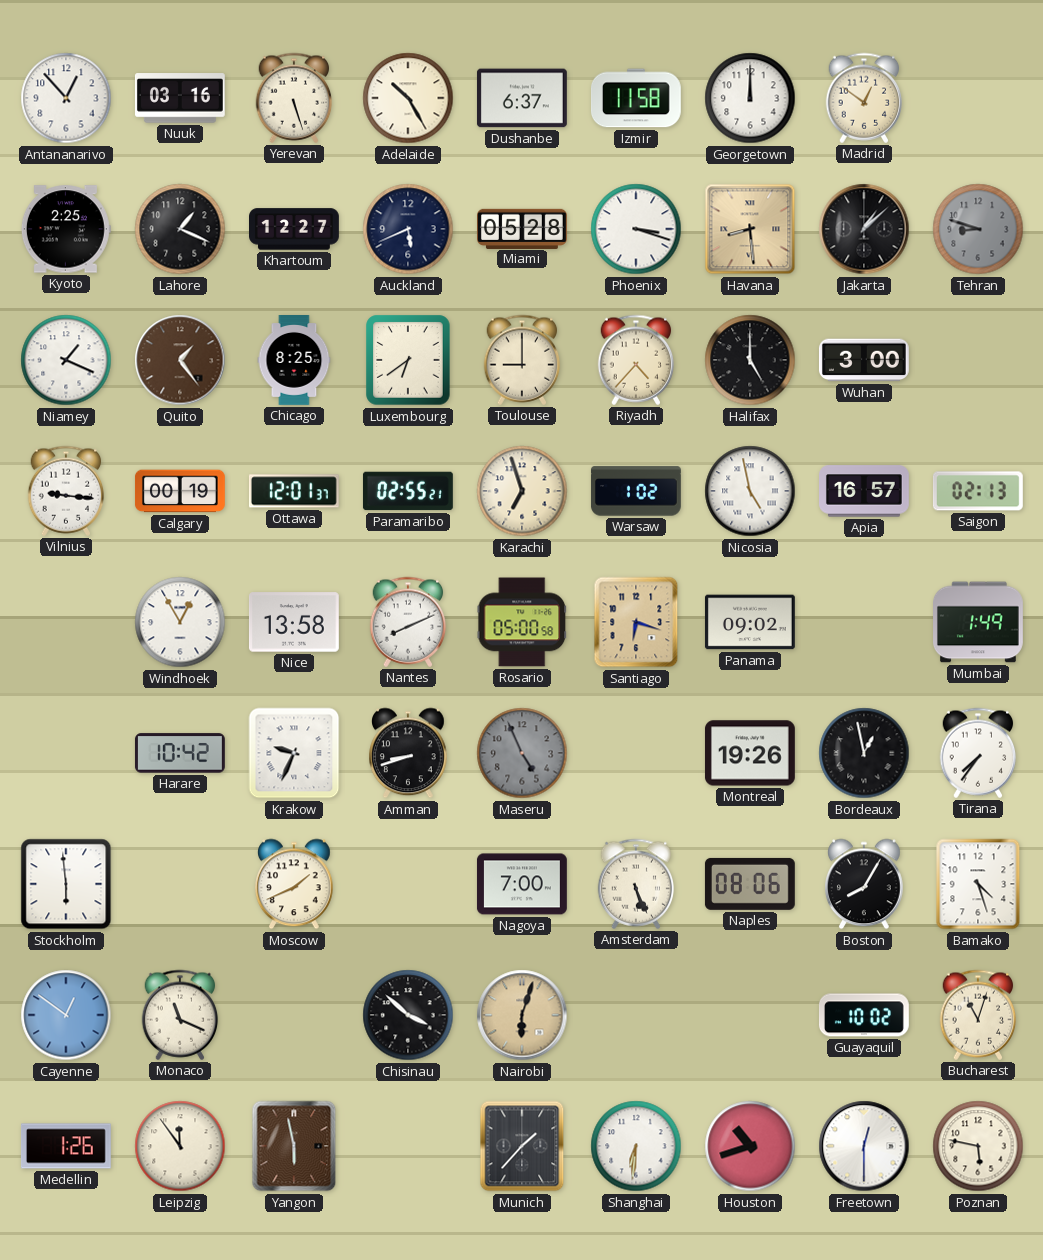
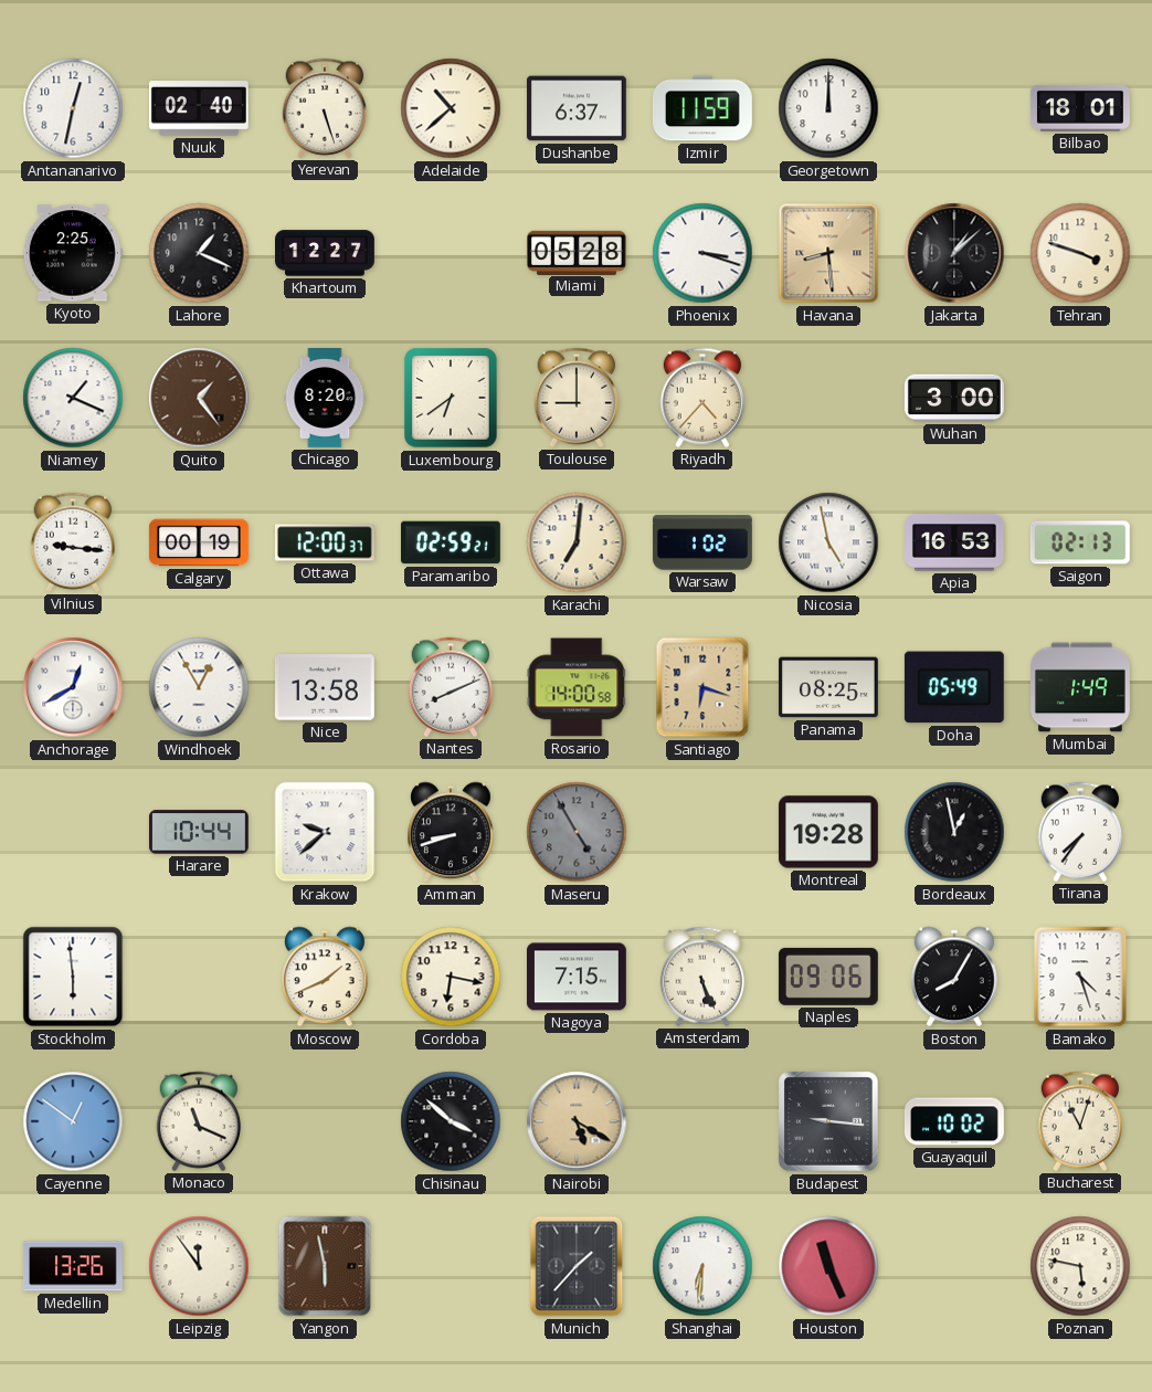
Antananarivo: 12:53 -> 12:32 (73, 108)
Nuuk: 03:16 -> 02:40 (199, 108)
Adelaide: 10:25 -> 10:38 (451, 108)
Izmir: 11:58 -> 11:59 (702, 108)
Madrid: 12:51 -> none (864, 98)
Bilbao: none -> 18:01 (1080, 108)
Auckland: 5:41 -> none (408, 229)
Tehran: 8:48 -> 3:48 (1080, 253)
Tehran dial: grey -> cream (1080, 253)
Chicago: 8:25 -> 8:20 (325, 399)
Halifax: 5:00 -> none (750, 360)
Ottawa: 12:01 -> 12:00 (325, 542)
Paramaribo: 02:55 -> 02:59 (451, 542)
Karachi: 6:57 -> 7:01 (577, 542)
Apia: 16:57 -> 16:53 (955, 542)
Anchorage: none -> 12:40 (73, 687)
Rosario: 05:00 -> 14:00 (577, 687)
Panama: 09:02 -> 08:25 (828, 687)
Doha: none -> 05:49 (954, 687)
Harare: 10:42 -> 10:44 (199, 832)
Krakow: 9:34 -> 9:38 (325, 832)
Maseru: 4:56 -> 4:55 (577, 832)
Montreal: 19:26 -> 19:28 (828, 832)
Cordoba: none -> 6:17 (451, 977)
Nagoya: 7:00 -> 7:15 (577, 977)
Naples: 08:06 -> 09:06 (828, 977)
Nairobi: 6:03 -> 5:20 (577, 1121)
Budapest: none -> 9:16 (829, 1122)
Medellin: 1:26 -> 13:26 (73, 1266)
Houston: 10:42 -> 11:26 (828, 1266)
Freetown: 12:30 -> none (864, 1146)
